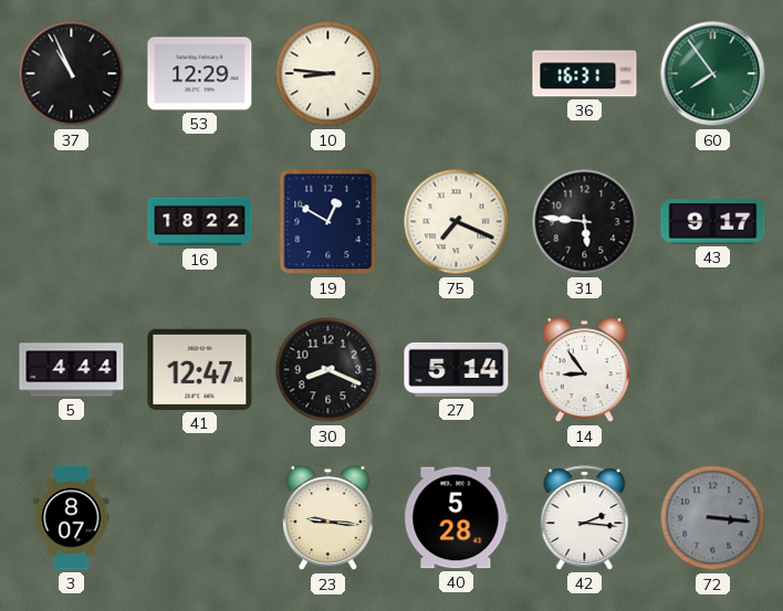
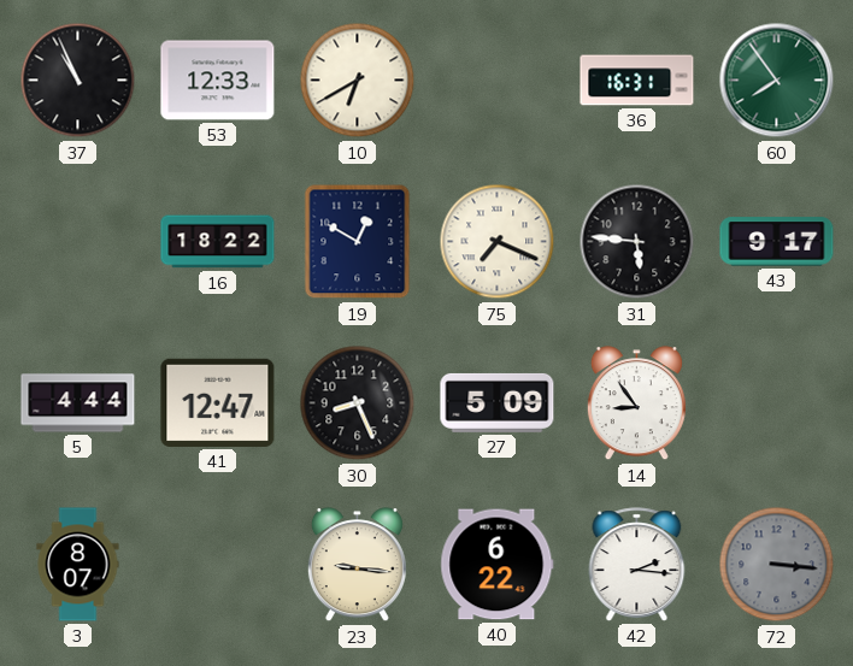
53: 12:29 -> 12:33 (218, 81)
10: 8:46 -> 6:40 (358, 81)
30: 8:19 -> 8:26 (358, 403)
27: 5:14 -> 5:09 (498, 402)
40: 5:28 -> 6:22 (498, 565)
